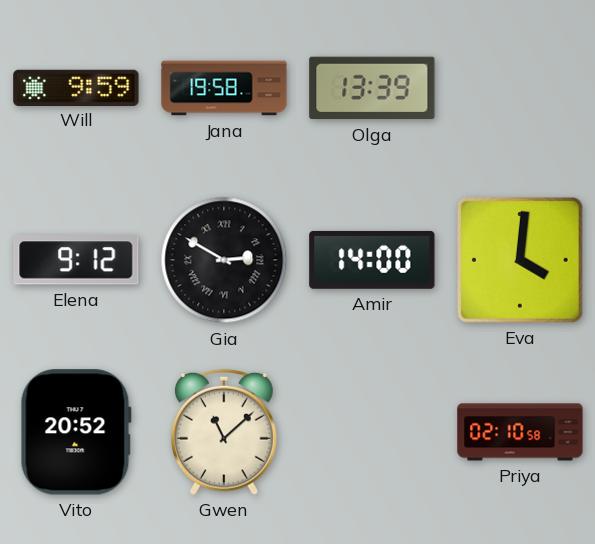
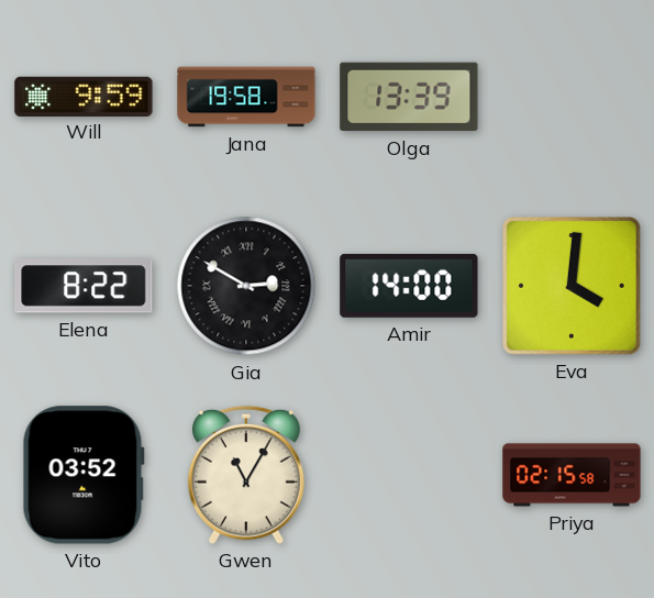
Elena: 9:12 -> 8:22 (84, 286)
Vito: 20:52 -> 03:52 (84, 475)
Gwen: 11:08 -> 11:05 (246, 475)
Priya: 02:10 -> 02:15 (572, 475)
